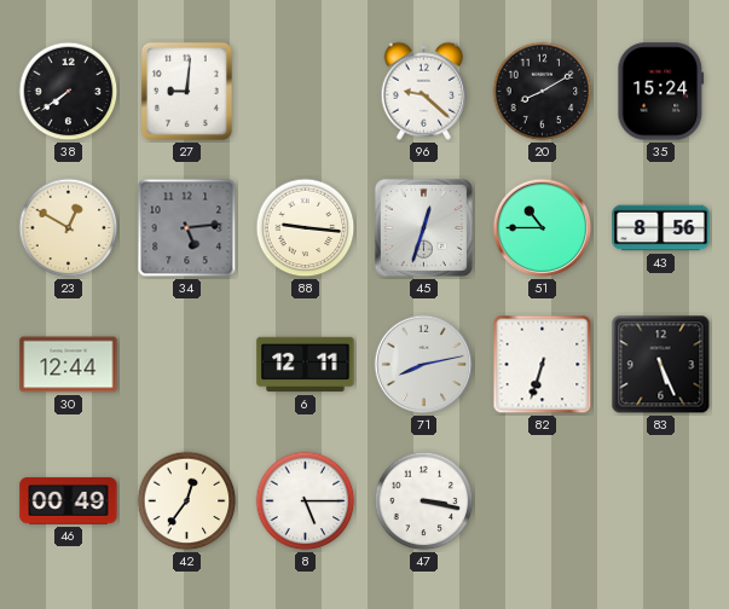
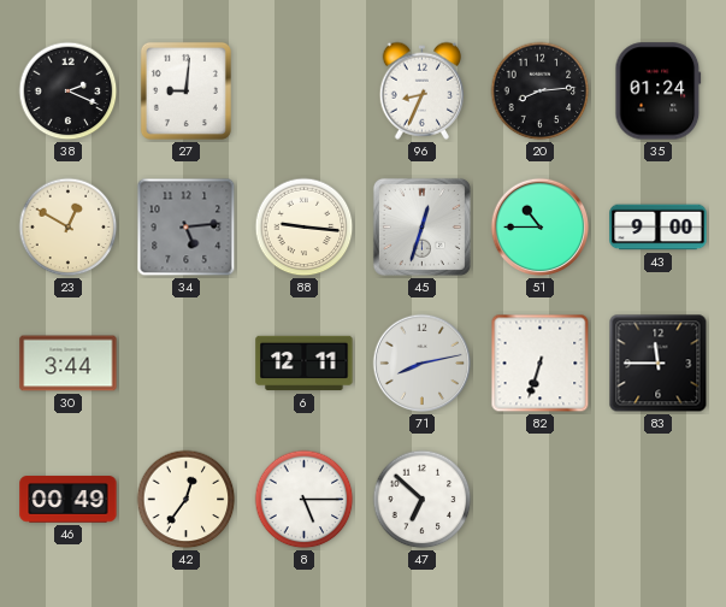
38: 7:39 -> 2:19 (69, 92)
96: 9:22 -> 8:34 (421, 90)
20: 8:10 -> 8:14 (541, 92)
35: 15:24 -> 01:24 (659, 92)
43: 8:56 -> 9:00 (659, 228)
30: 12:44 -> 3:44 (69, 364)
83: 5:26 -> 11:45 (659, 364)
47: 3:17 -> 6:52 (423, 500)
